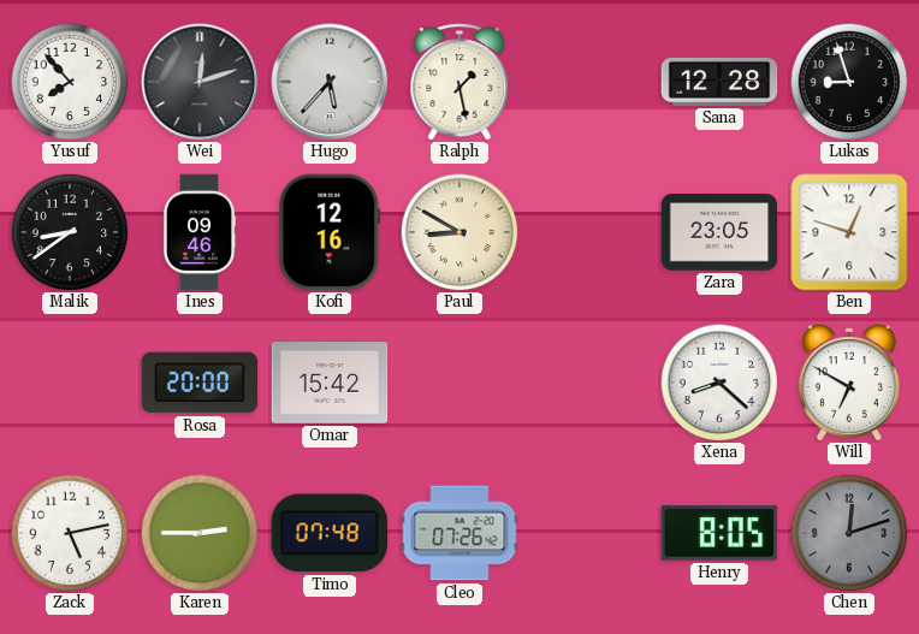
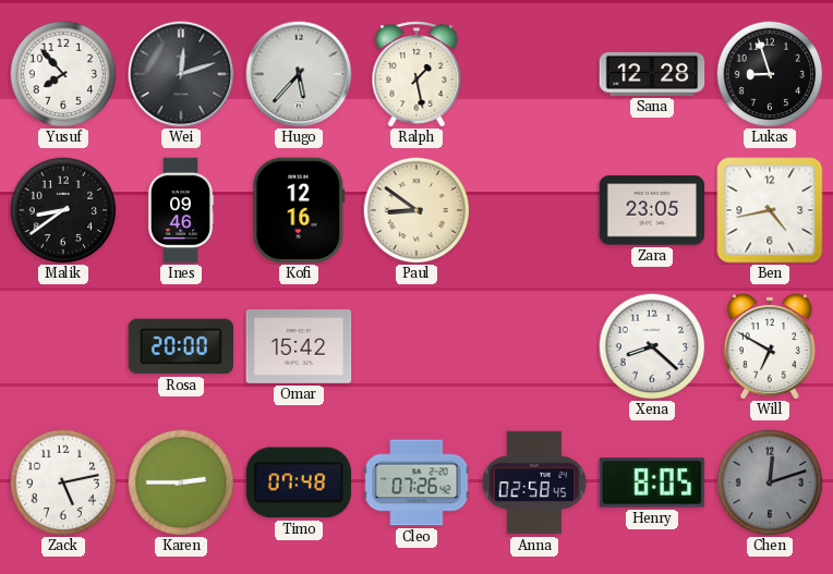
Paul: 8:50 -> 8:51 (417, 210)
Ben: 12:48 -> 4:43 (770, 210)
Anna: none -> 02:58 (534, 483)
